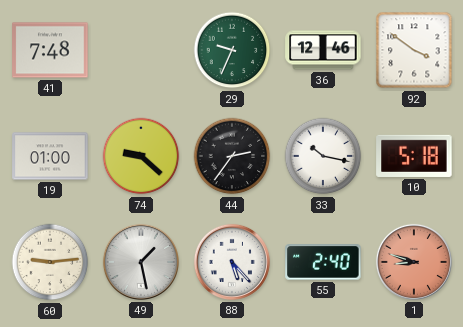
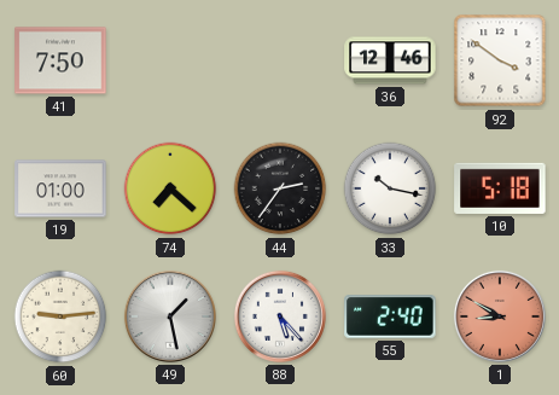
41: 7:48 -> 7:50 (60, 60)
29: 9:34 -> none (232, 50)
74: 9:22 -> 7:22 (170, 188)
1: 8:48 -> 8:50 (500, 316)
